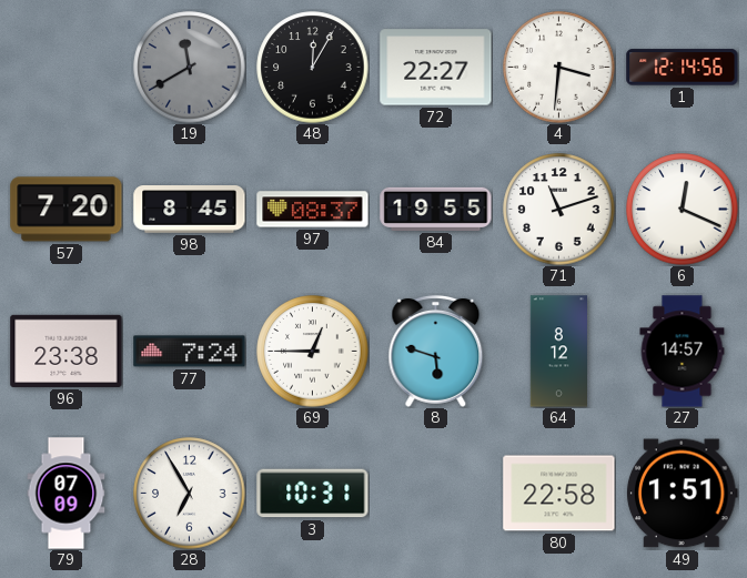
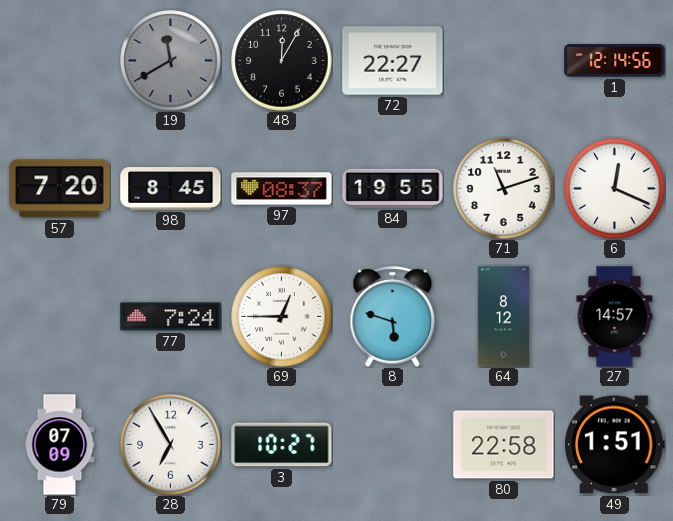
4: 3:31 -> none (559, 68)
96: 23:38 -> none (67, 351)
3: 10:31 -> 10:27 (282, 445)
